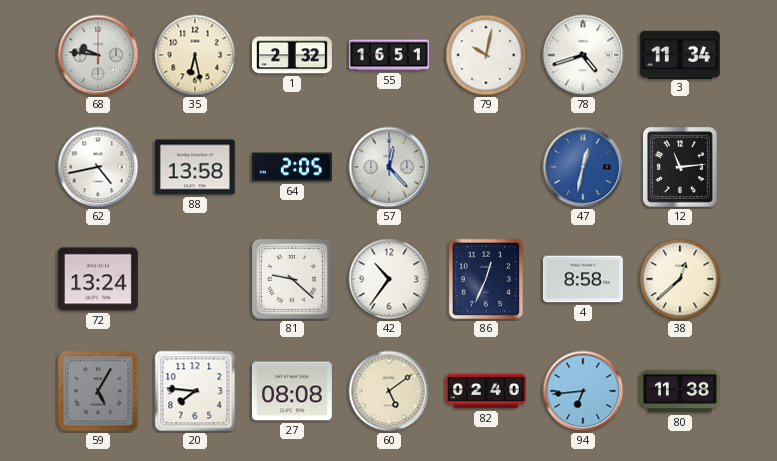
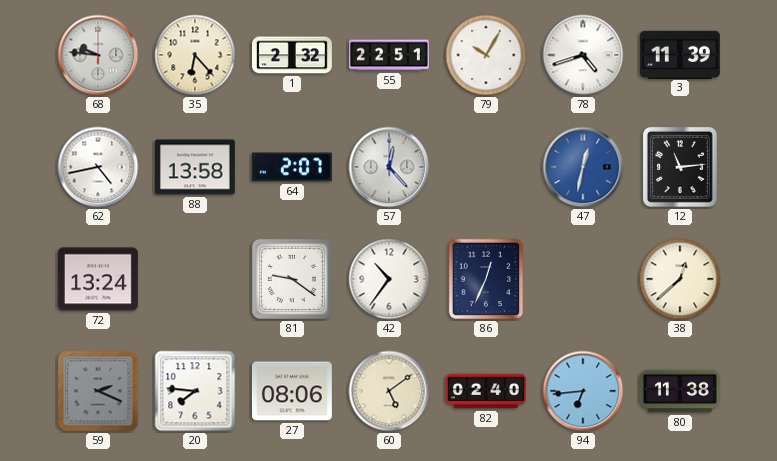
35: 6:28 -> 6:23 (195, 55)
55: 16:51 -> 22:51 (389, 55)
79: 10:02 -> 10:05 (486, 55)
3: 11:34 -> 11:39 (680, 54)
64: 2:05 -> 2:07 (292, 167)
81: 9:22 -> 9:21 (292, 279)
4: 8:58 -> none (583, 279)
59: 5:05 -> 2:19 (98, 391)
27: 08:08 -> 08:06 (292, 391)
